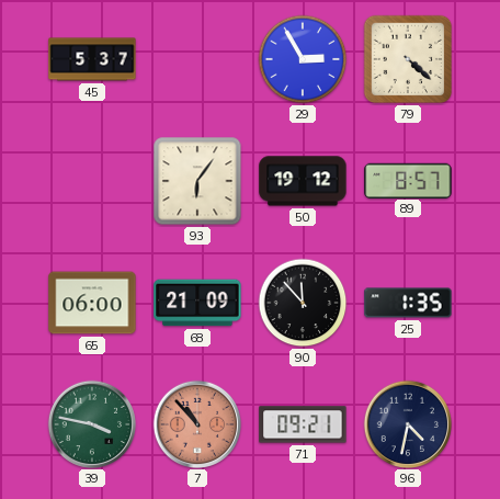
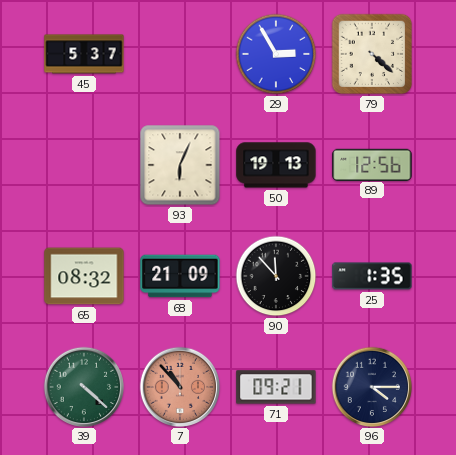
93: 6:06 -> 6:04 (180, 165)
50: 19:12 -> 19:13 (276, 165)
89: 8:57 -> 12:56 (372, 164)
65: 06:00 -> 08:32 (84, 276)
39: 3:47 -> 4:22 (83, 386)
96: 4:32 -> 4:15 (371, 386)
